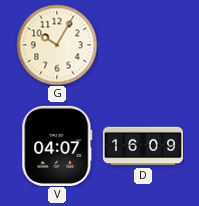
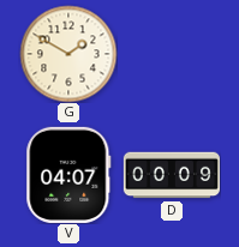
G: 10:05 -> 1:50 (68, 54)
D: 16:09 -> 00:09 (171, 175)
